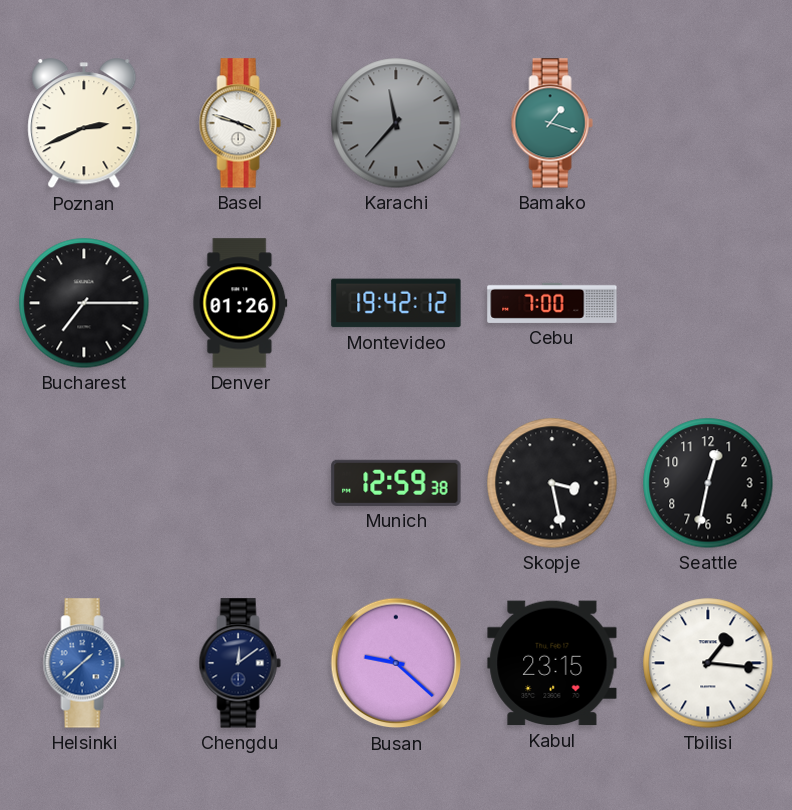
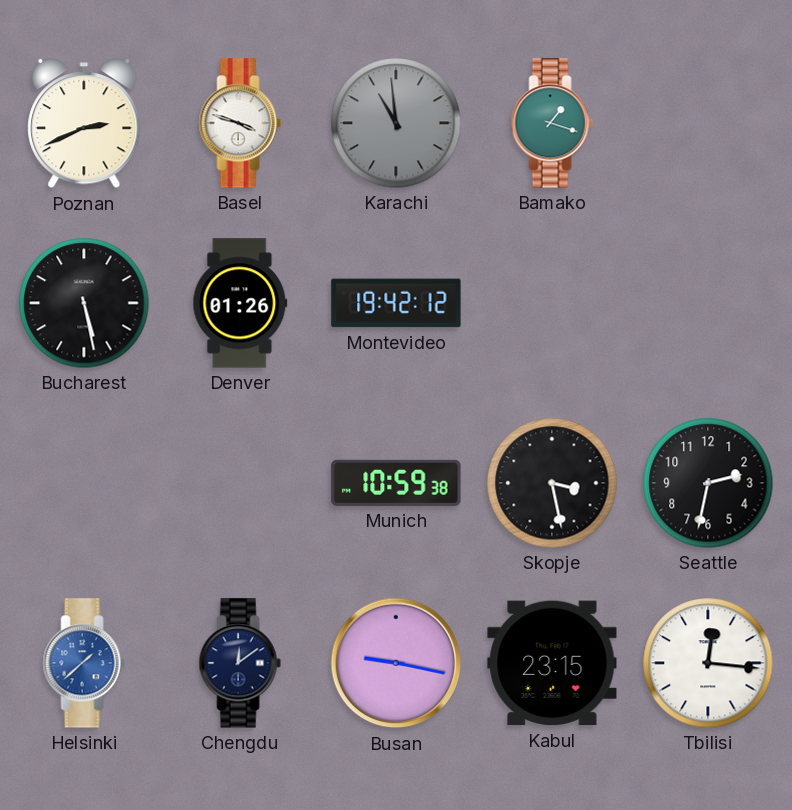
Karachi: 11:37 -> 10:59 (396, 123)
Bucharest: 7:15 -> 5:28 (84, 303)
Cebu: 7:00 -> none (552, 303)
Munich: 12:59 -> 10:59 (396, 483)
Seattle: 12:32 -> 2:32 (708, 483)
Busan: 9:22 -> 9:17 (396, 663)
Tbilisi: 1:16 -> 12:16 (708, 663)
